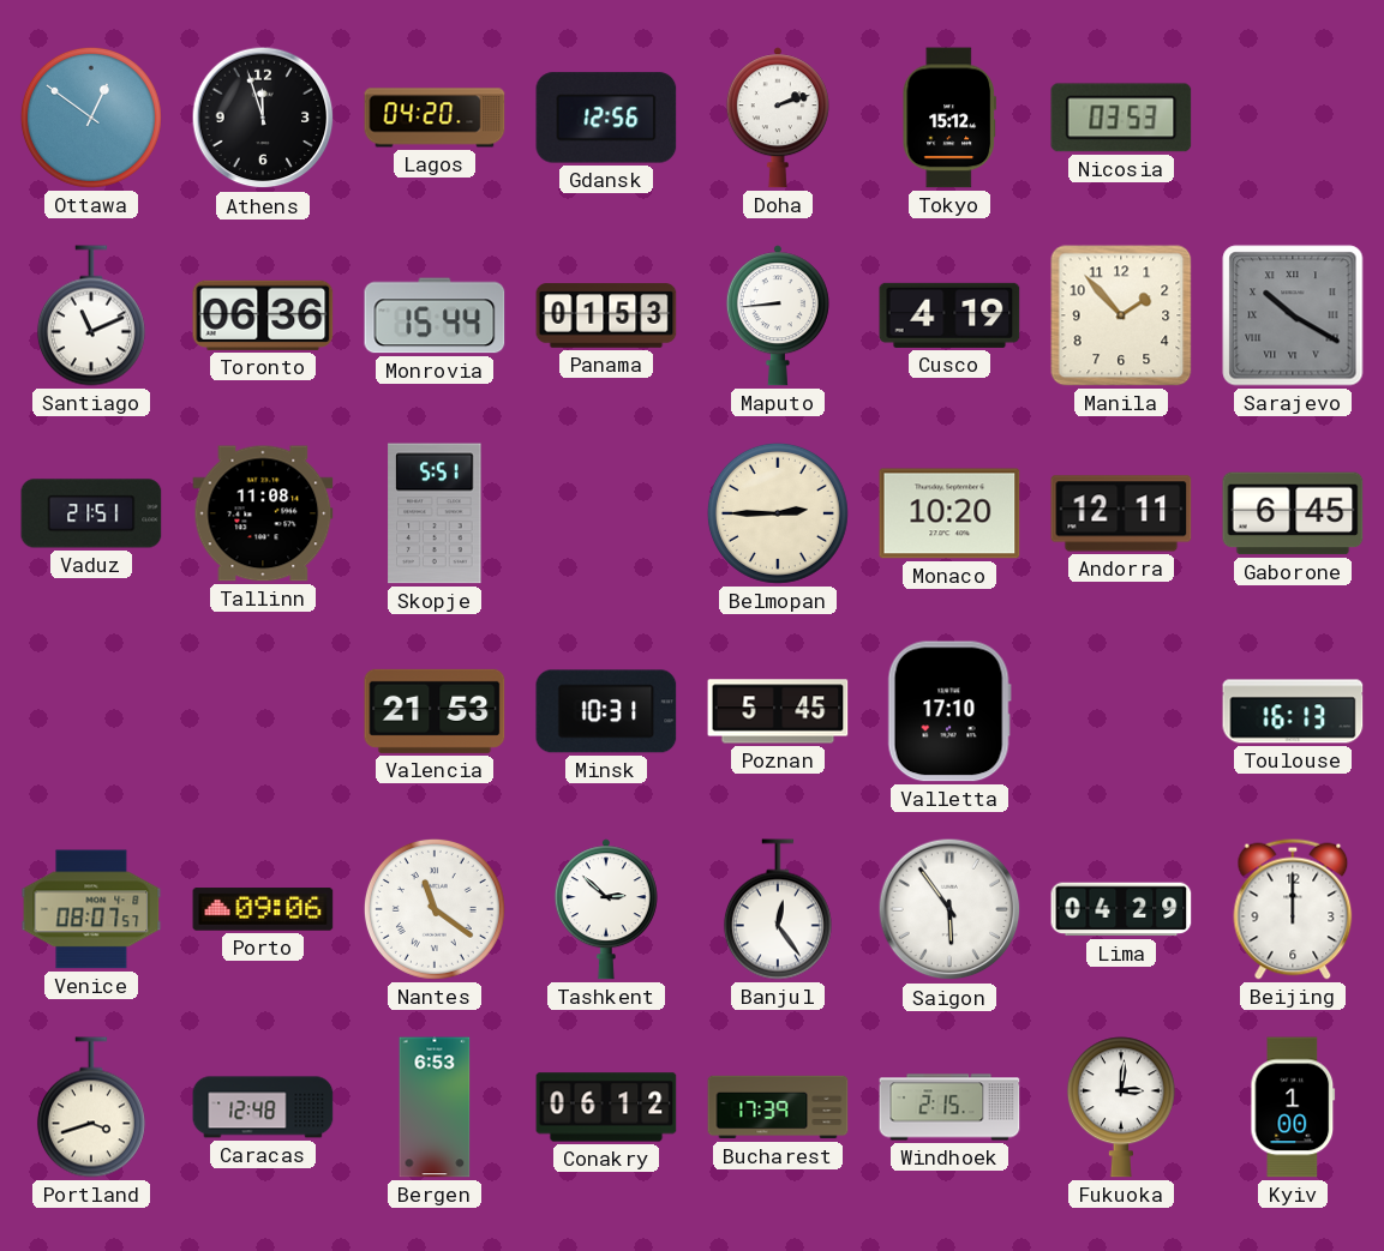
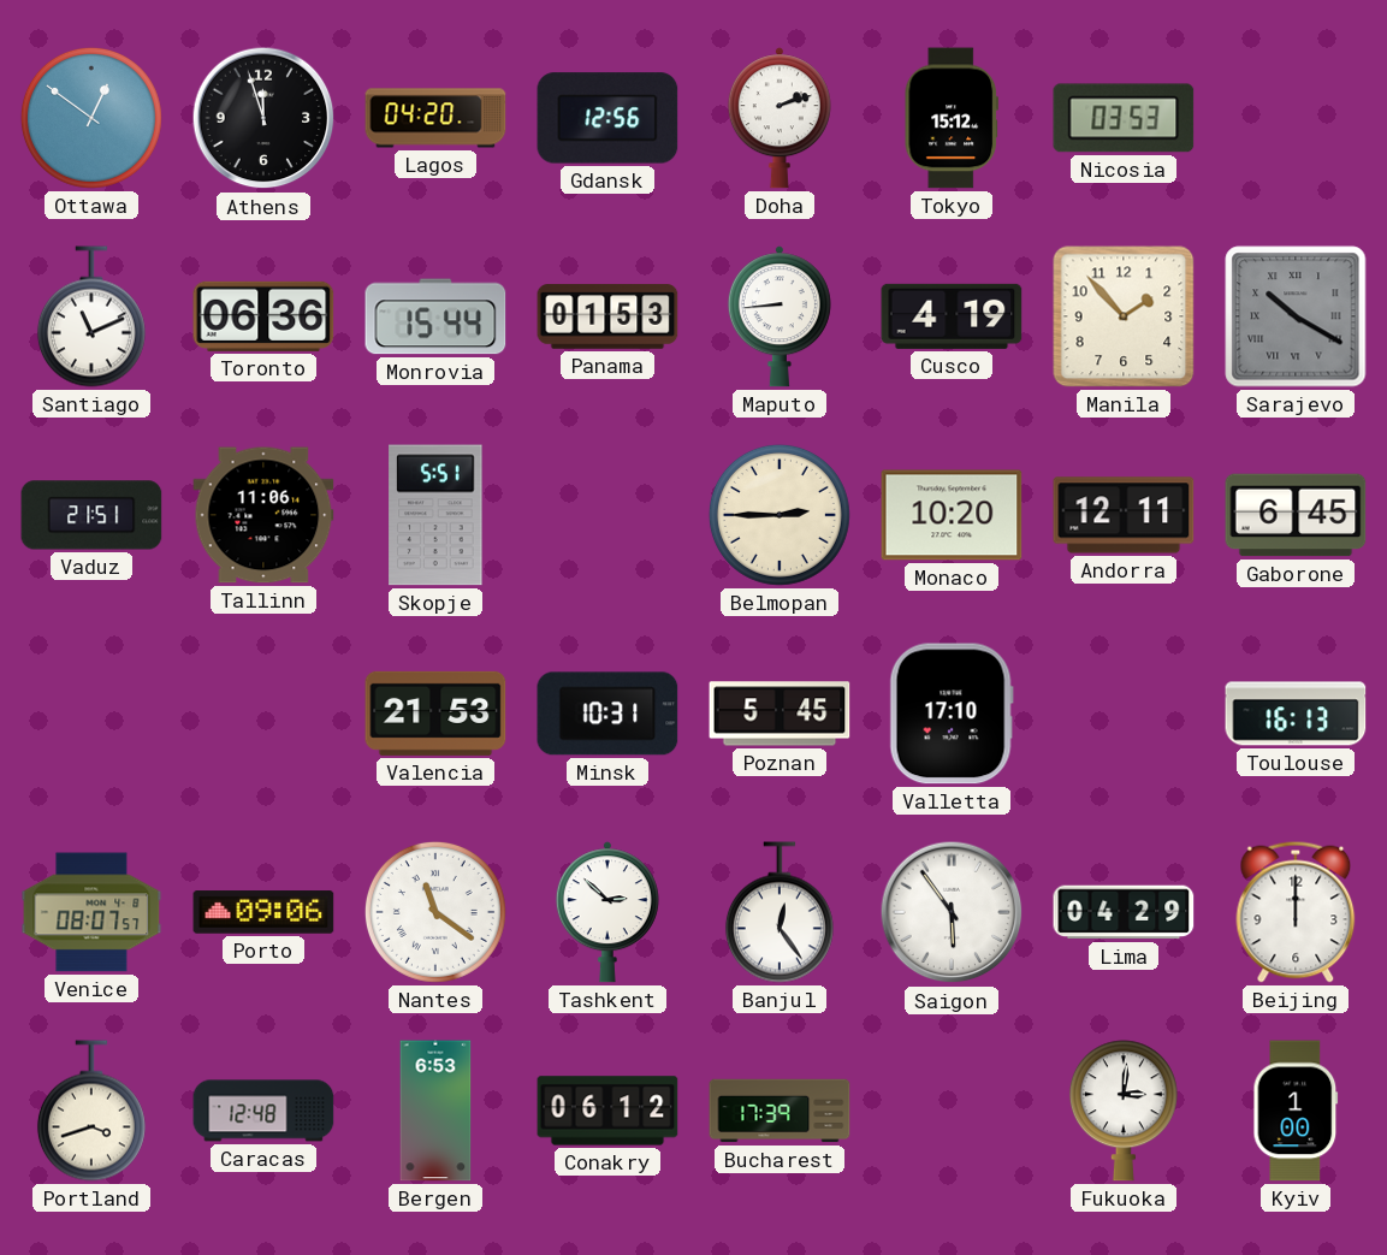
Tallinn: 11:08 -> 11:06 (263, 515)
Windhoek: 2:15 -> none (949, 1107)
